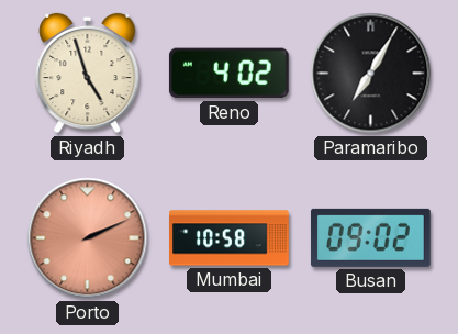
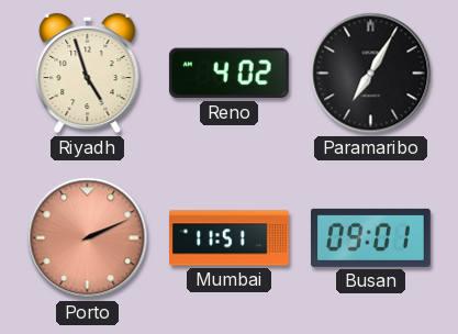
Mumbai: 10:58 -> 11:51 (230, 238)
Busan: 09:02 -> 09:01 (370, 237)
